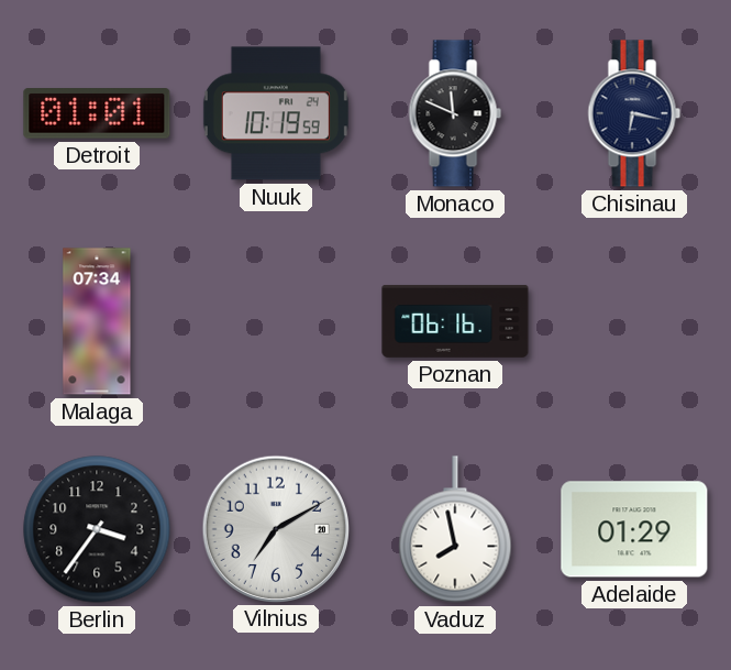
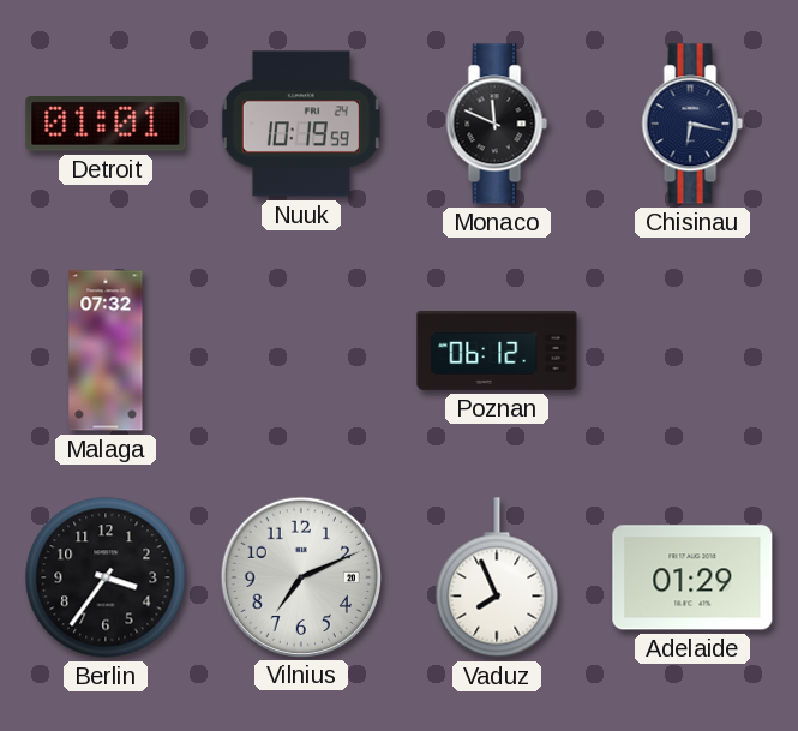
Malaga: 07:34 -> 07:32 (106, 350)
Poznan: 06:16 -> 06:12 (497, 350)
Vilnius: 7:10 -> 7:11 (300, 576)
Vaduz: 7:58 -> 7:56 (497, 577)
